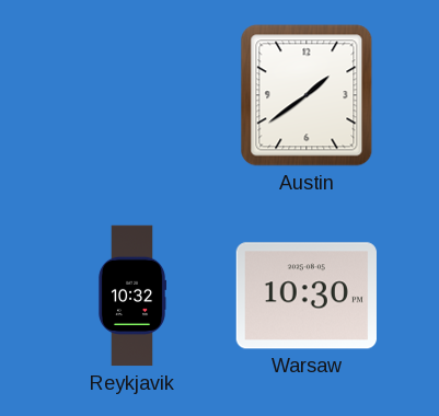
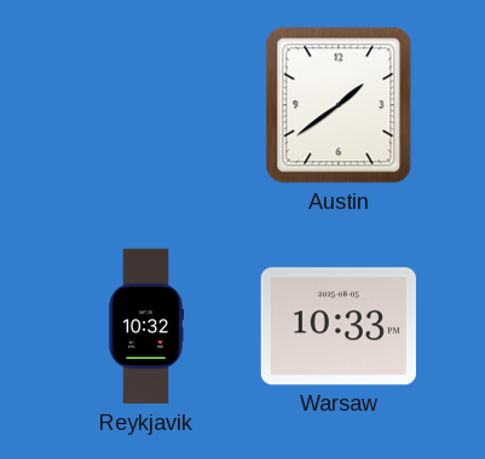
Warsaw: 10:30 -> 10:33 (339, 326)
